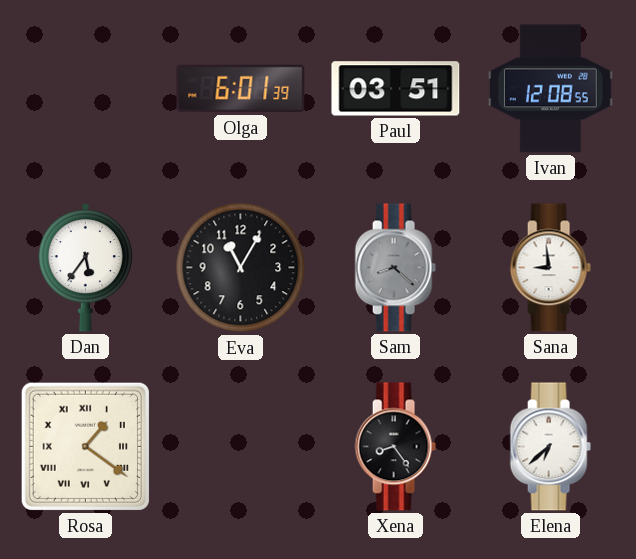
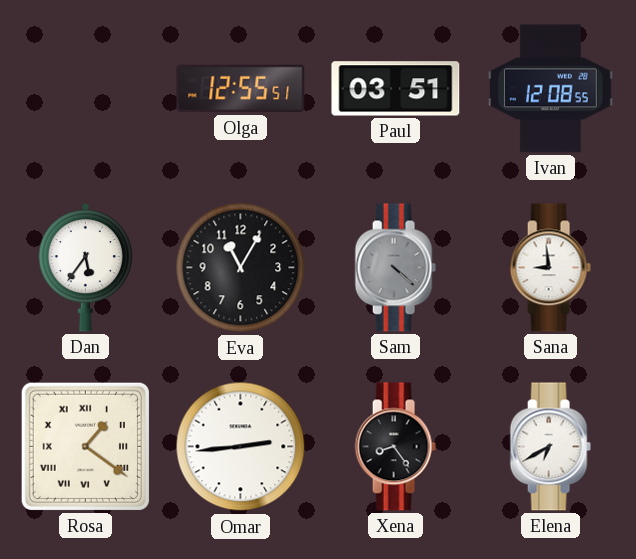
Olga: 6:01 -> 12:55 (241, 89)
Sam: 8:22 -> 4:22 (395, 268)
Omar: none -> 2:44 (241, 447)
Elena: 6:38 -> 6:40 (550, 447)
